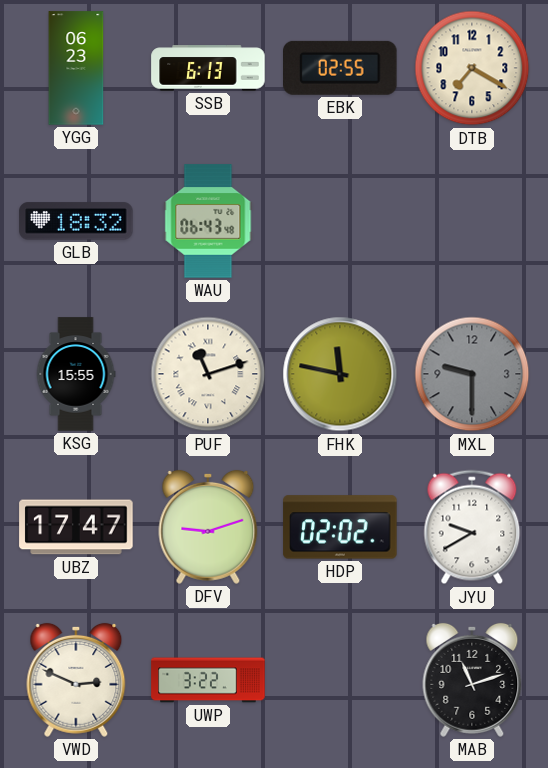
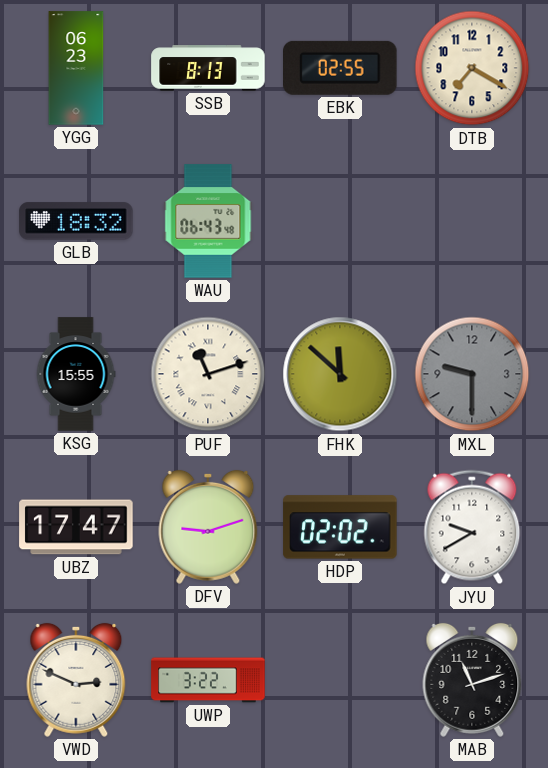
SSB: 6:13 -> 8:13 (208, 68)
FHK: 11:47 -> 11:52 (340, 374)
